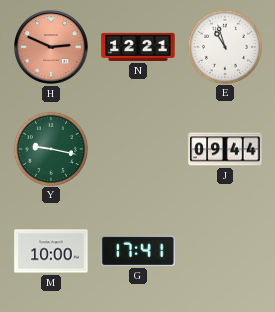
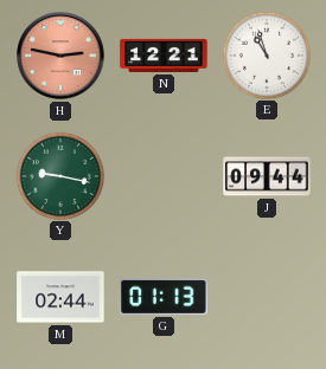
H: 2:49 -> 2:47 (60, 56)
M: 10:00 -> 02:44 (60, 297)
G: 17:41 -> 01:13 (164, 297)
